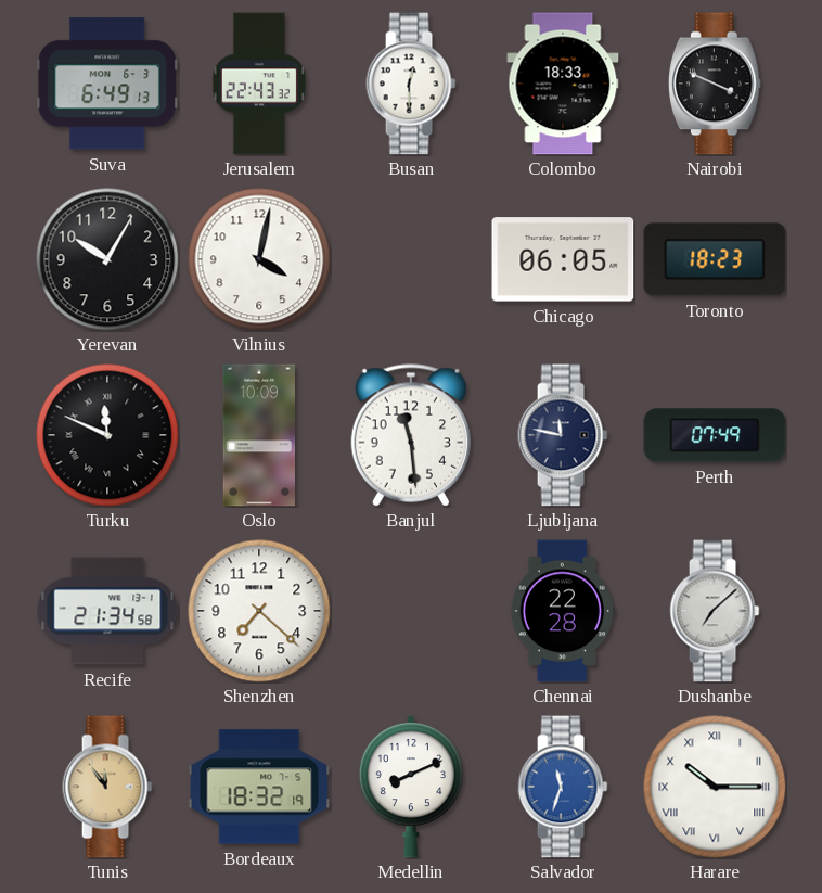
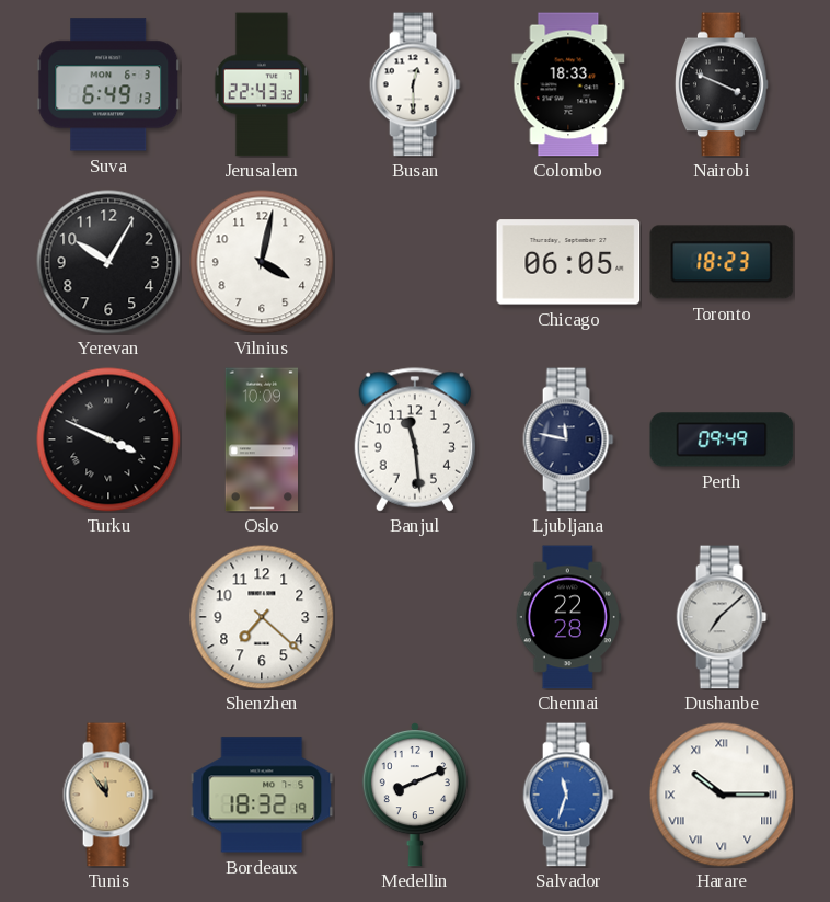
Turku: 11:49 -> 3:49 (108, 439)
Perth: 07:49 -> 09:49 (722, 439)
Recife: 21:34 -> none (107, 611)
